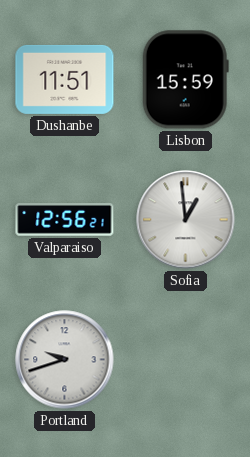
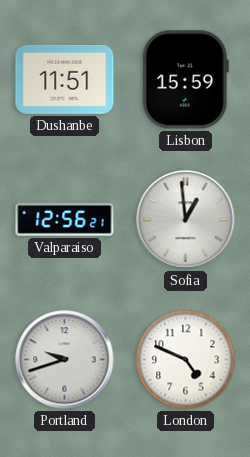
London: none -> 4:49 (186, 360)
